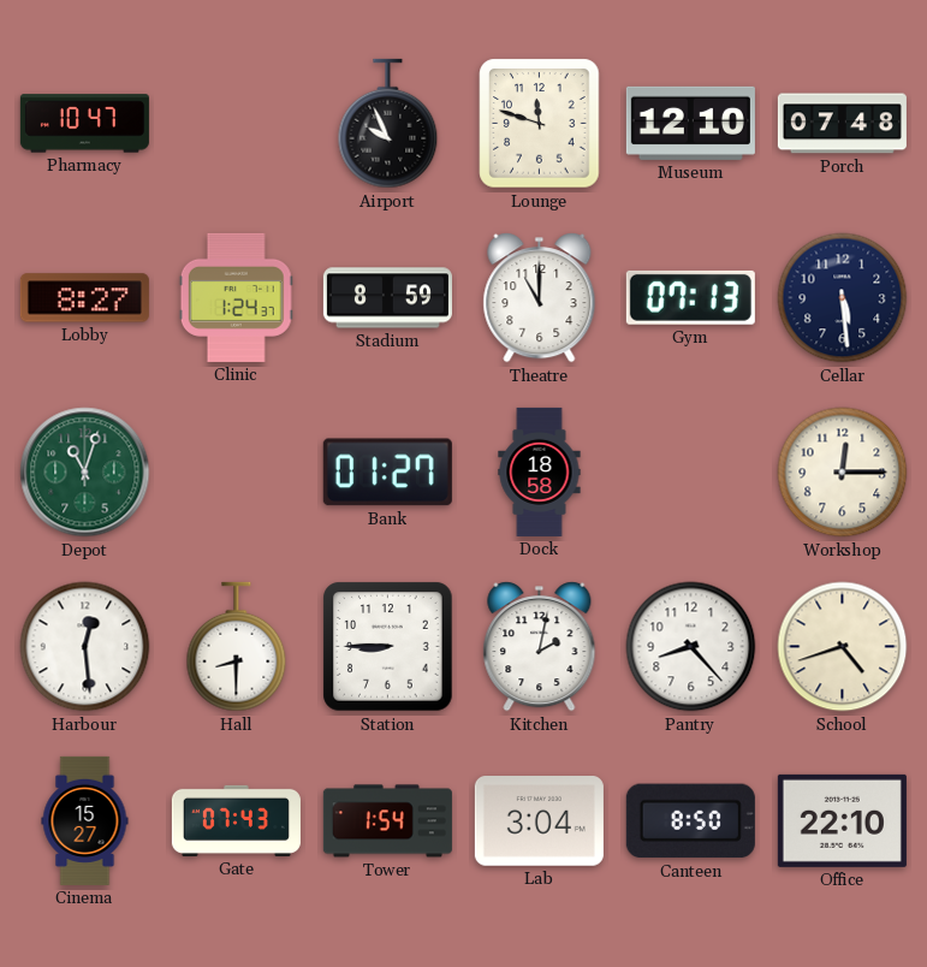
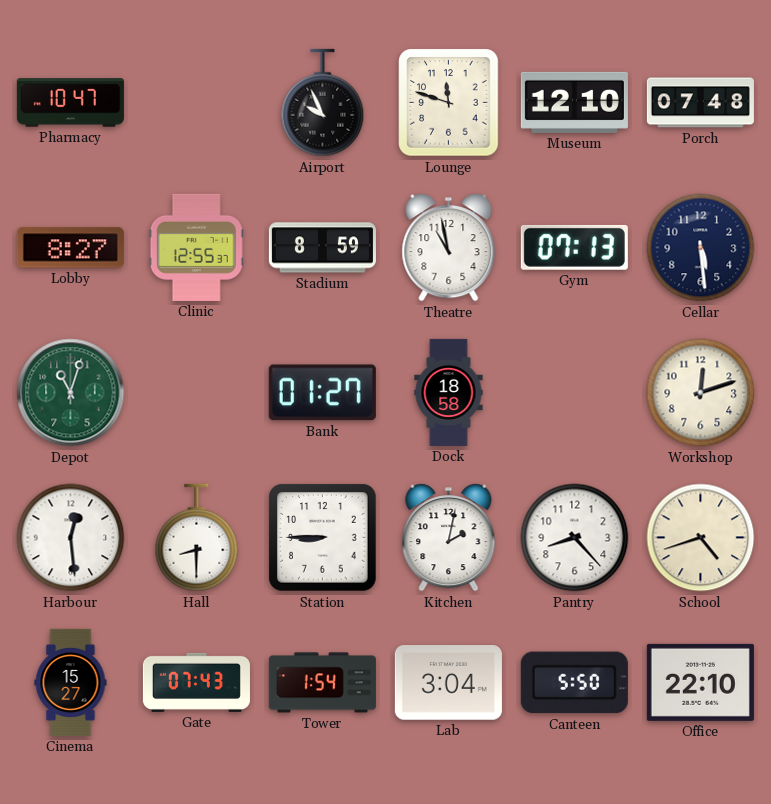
Clinic: 1:24 -> 12:55 (196, 247)
Theatre: 11:00 -> 10:58 (449, 248)
Workshop: 12:15 -> 12:12 (701, 393)
Canteen: 8:50 -> 5:50 (574, 683)
